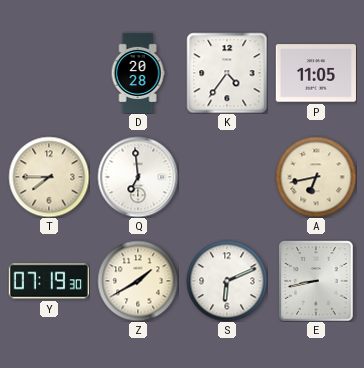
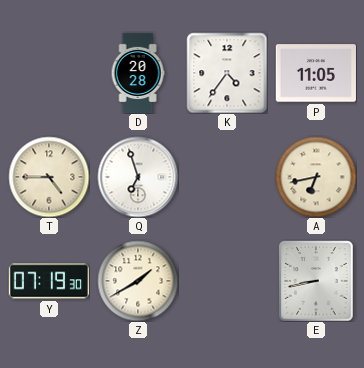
T: 7:45 -> 4:45 (49, 177)
Q: 6:59 -> 6:57 (138, 177)
S: 6:11 -> none (227, 281)
